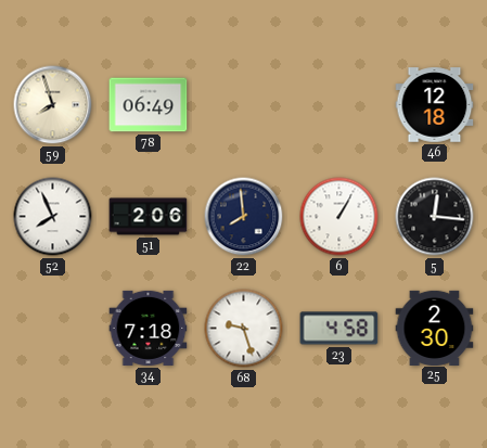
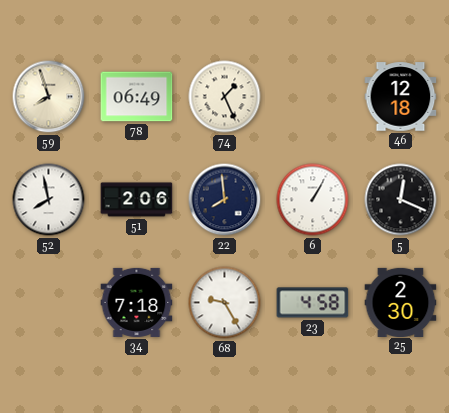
74: none -> 1:26 (225, 97)
52: 7:56 -> 7:58 (49, 200)
5: 12:16 -> 12:19 (401, 200)
68: 9:27 -> 9:25 (225, 303)
